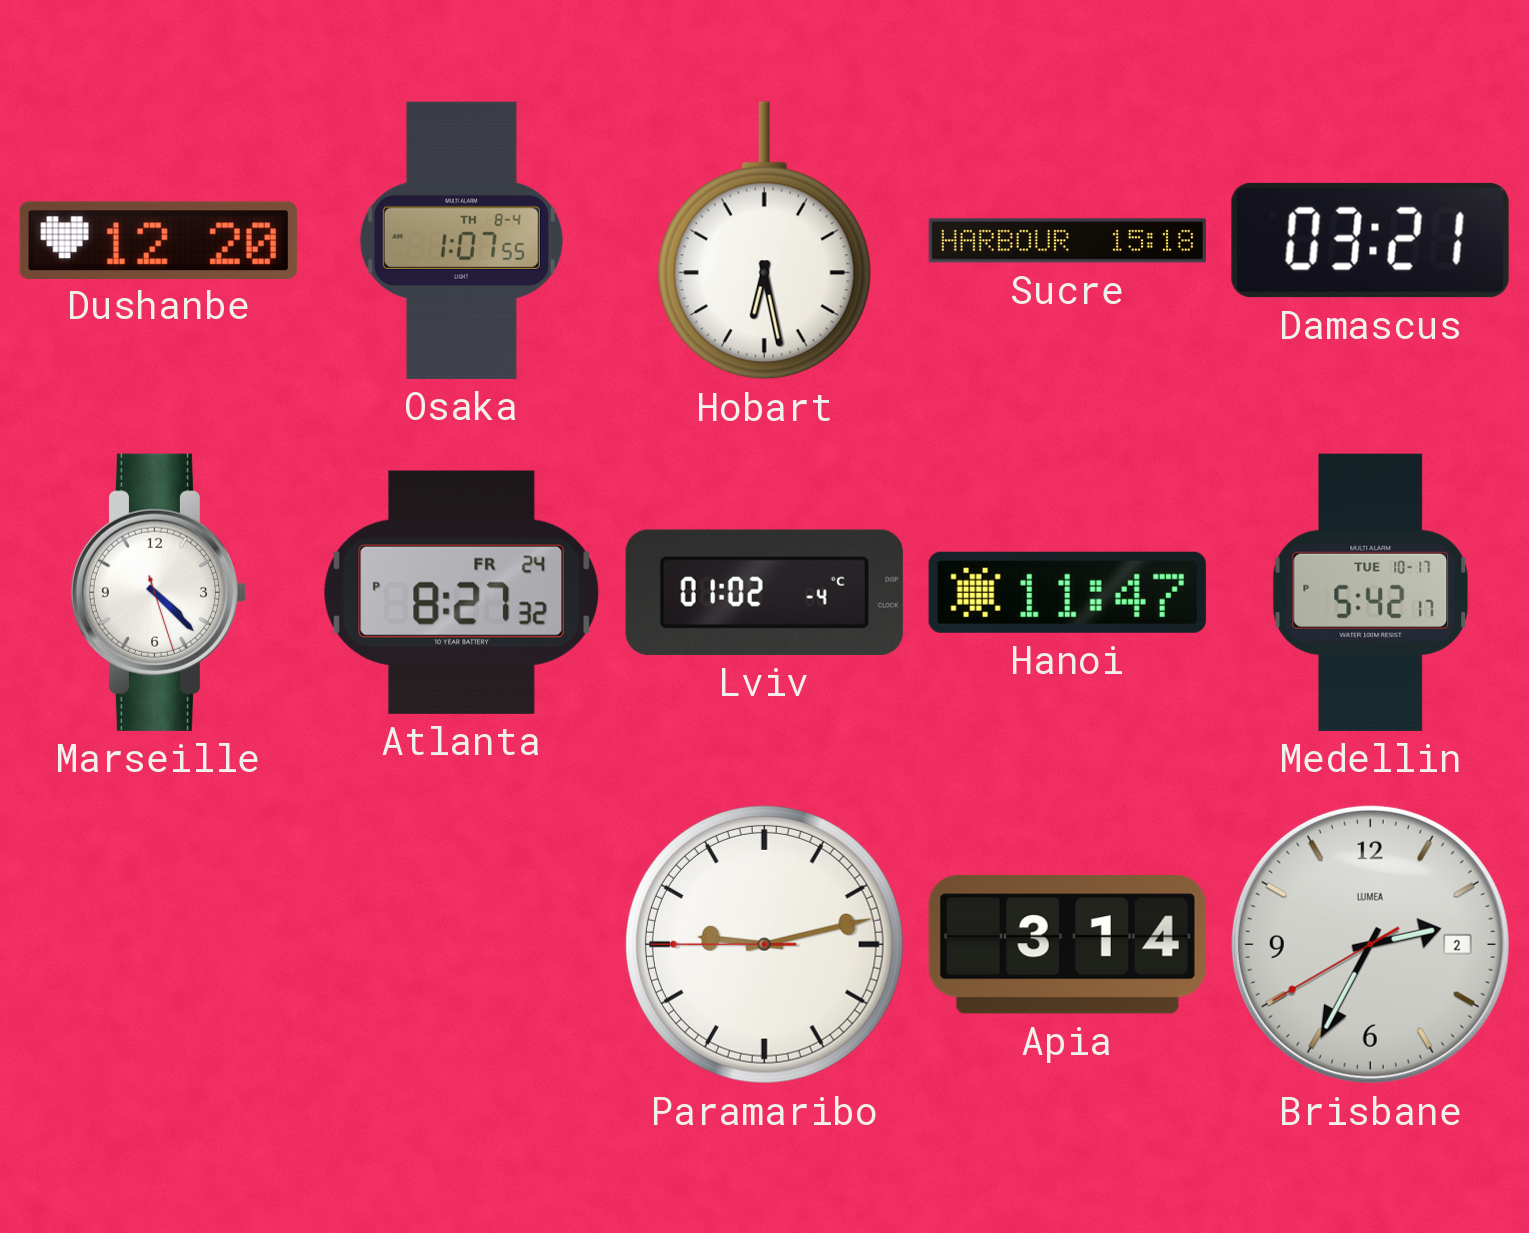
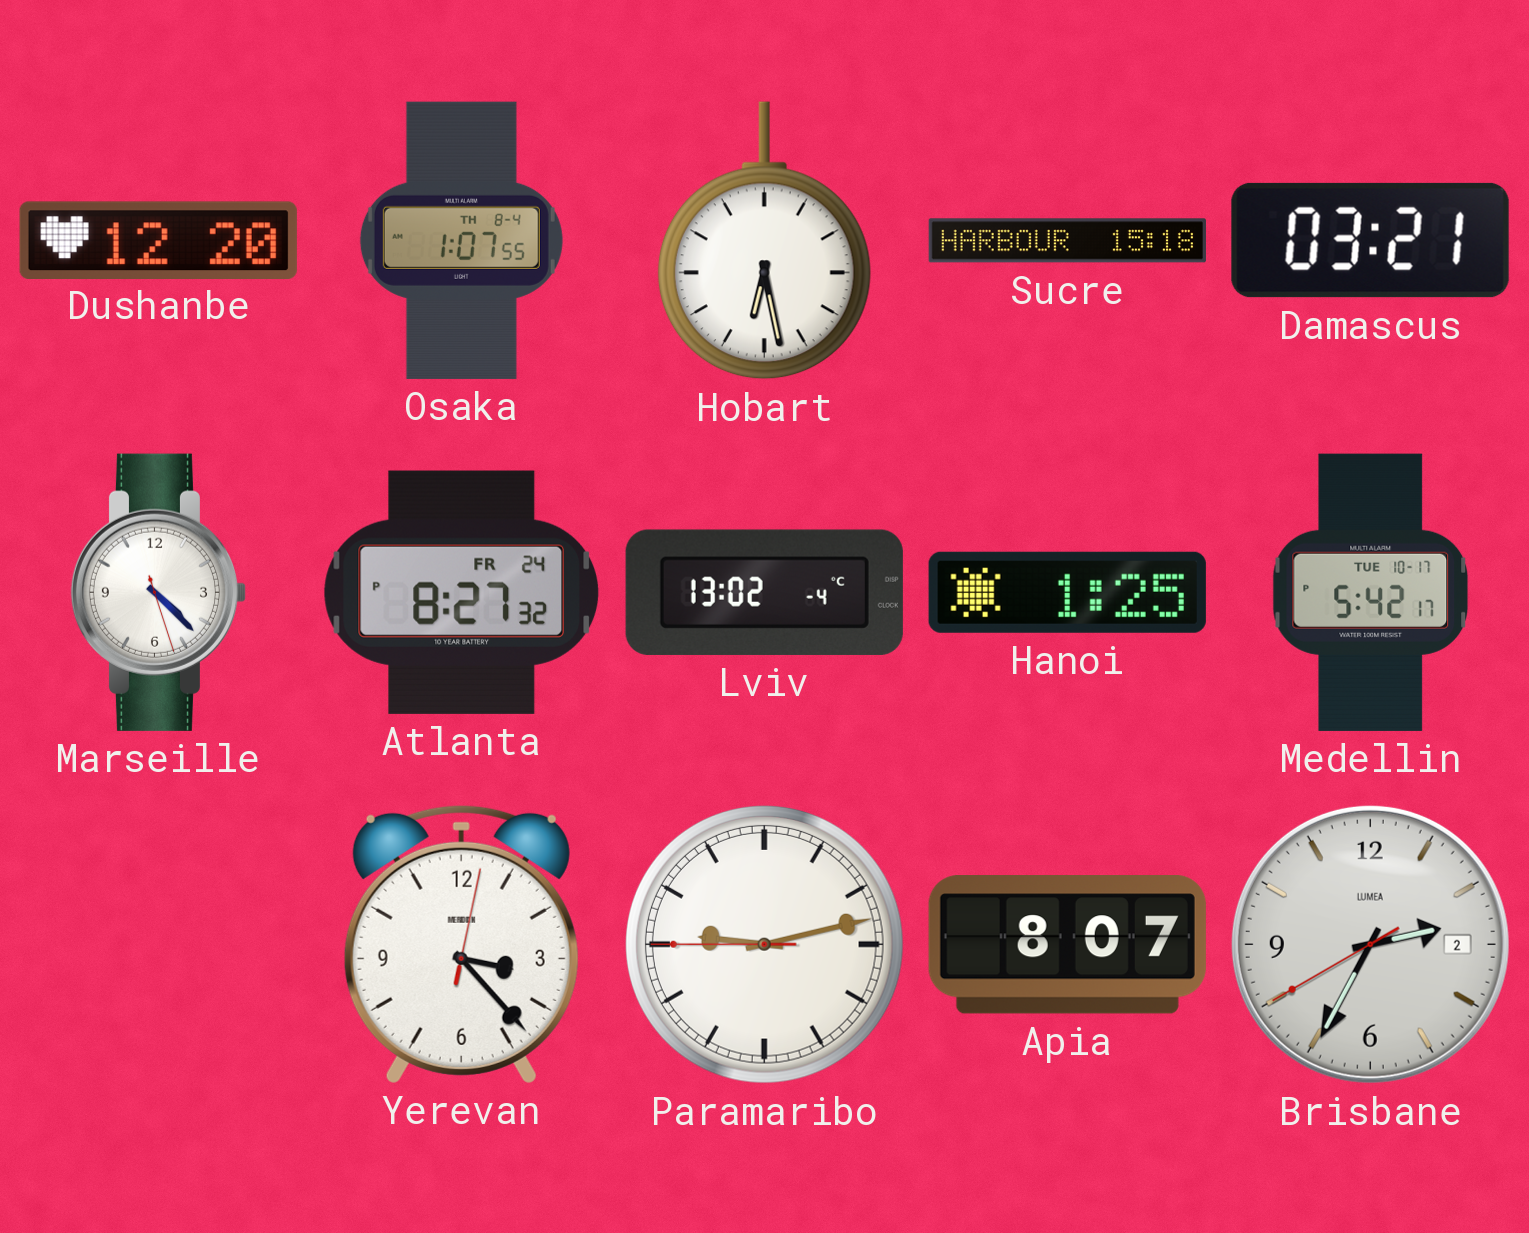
Lviv: 01:02 -> 13:02 (764, 592)
Hanoi: 11:47 -> 1:25 (1067, 592)
Yerevan: none -> 3:23 (461, 944)
Apia: 3:14 -> 8:07 (1067, 945)
